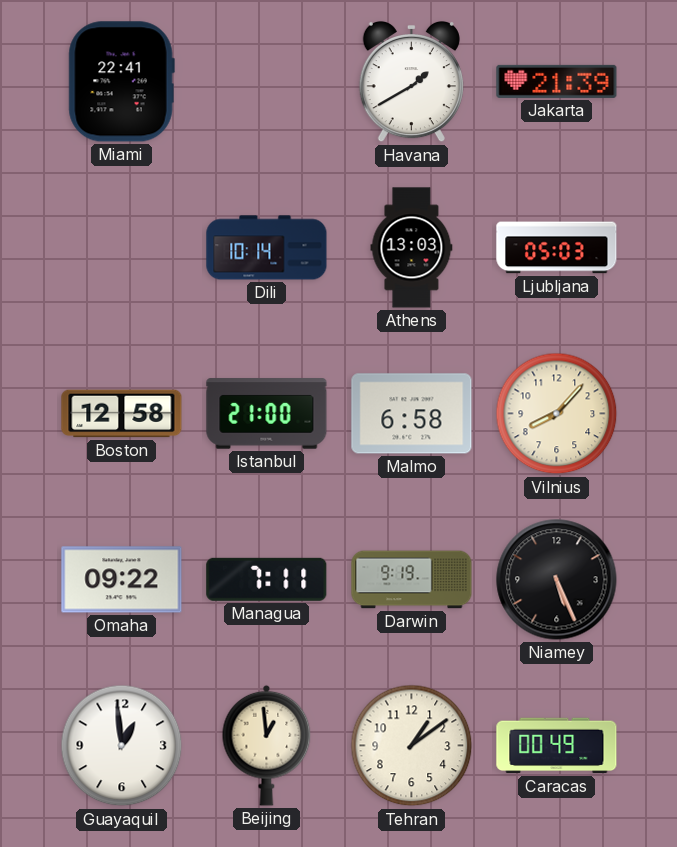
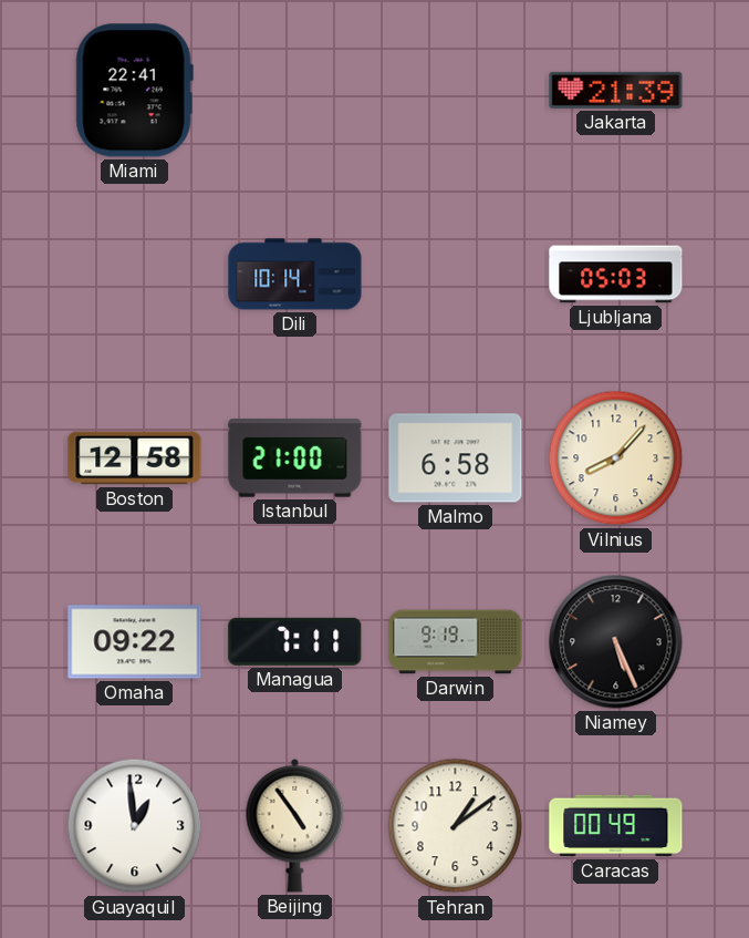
Havana: 1:40 -> none (411, 82)
Athens: 13:03 -> none (412, 248)
Beijing: 12:59 -> 4:54 (295, 825)
